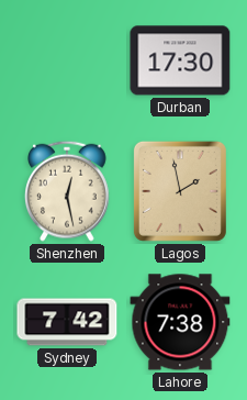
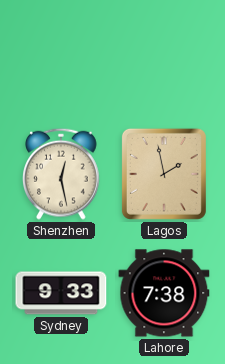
Durban: 17:30 -> none (180, 60)
Sydney: 7:42 -> 9:33 (61, 293)
